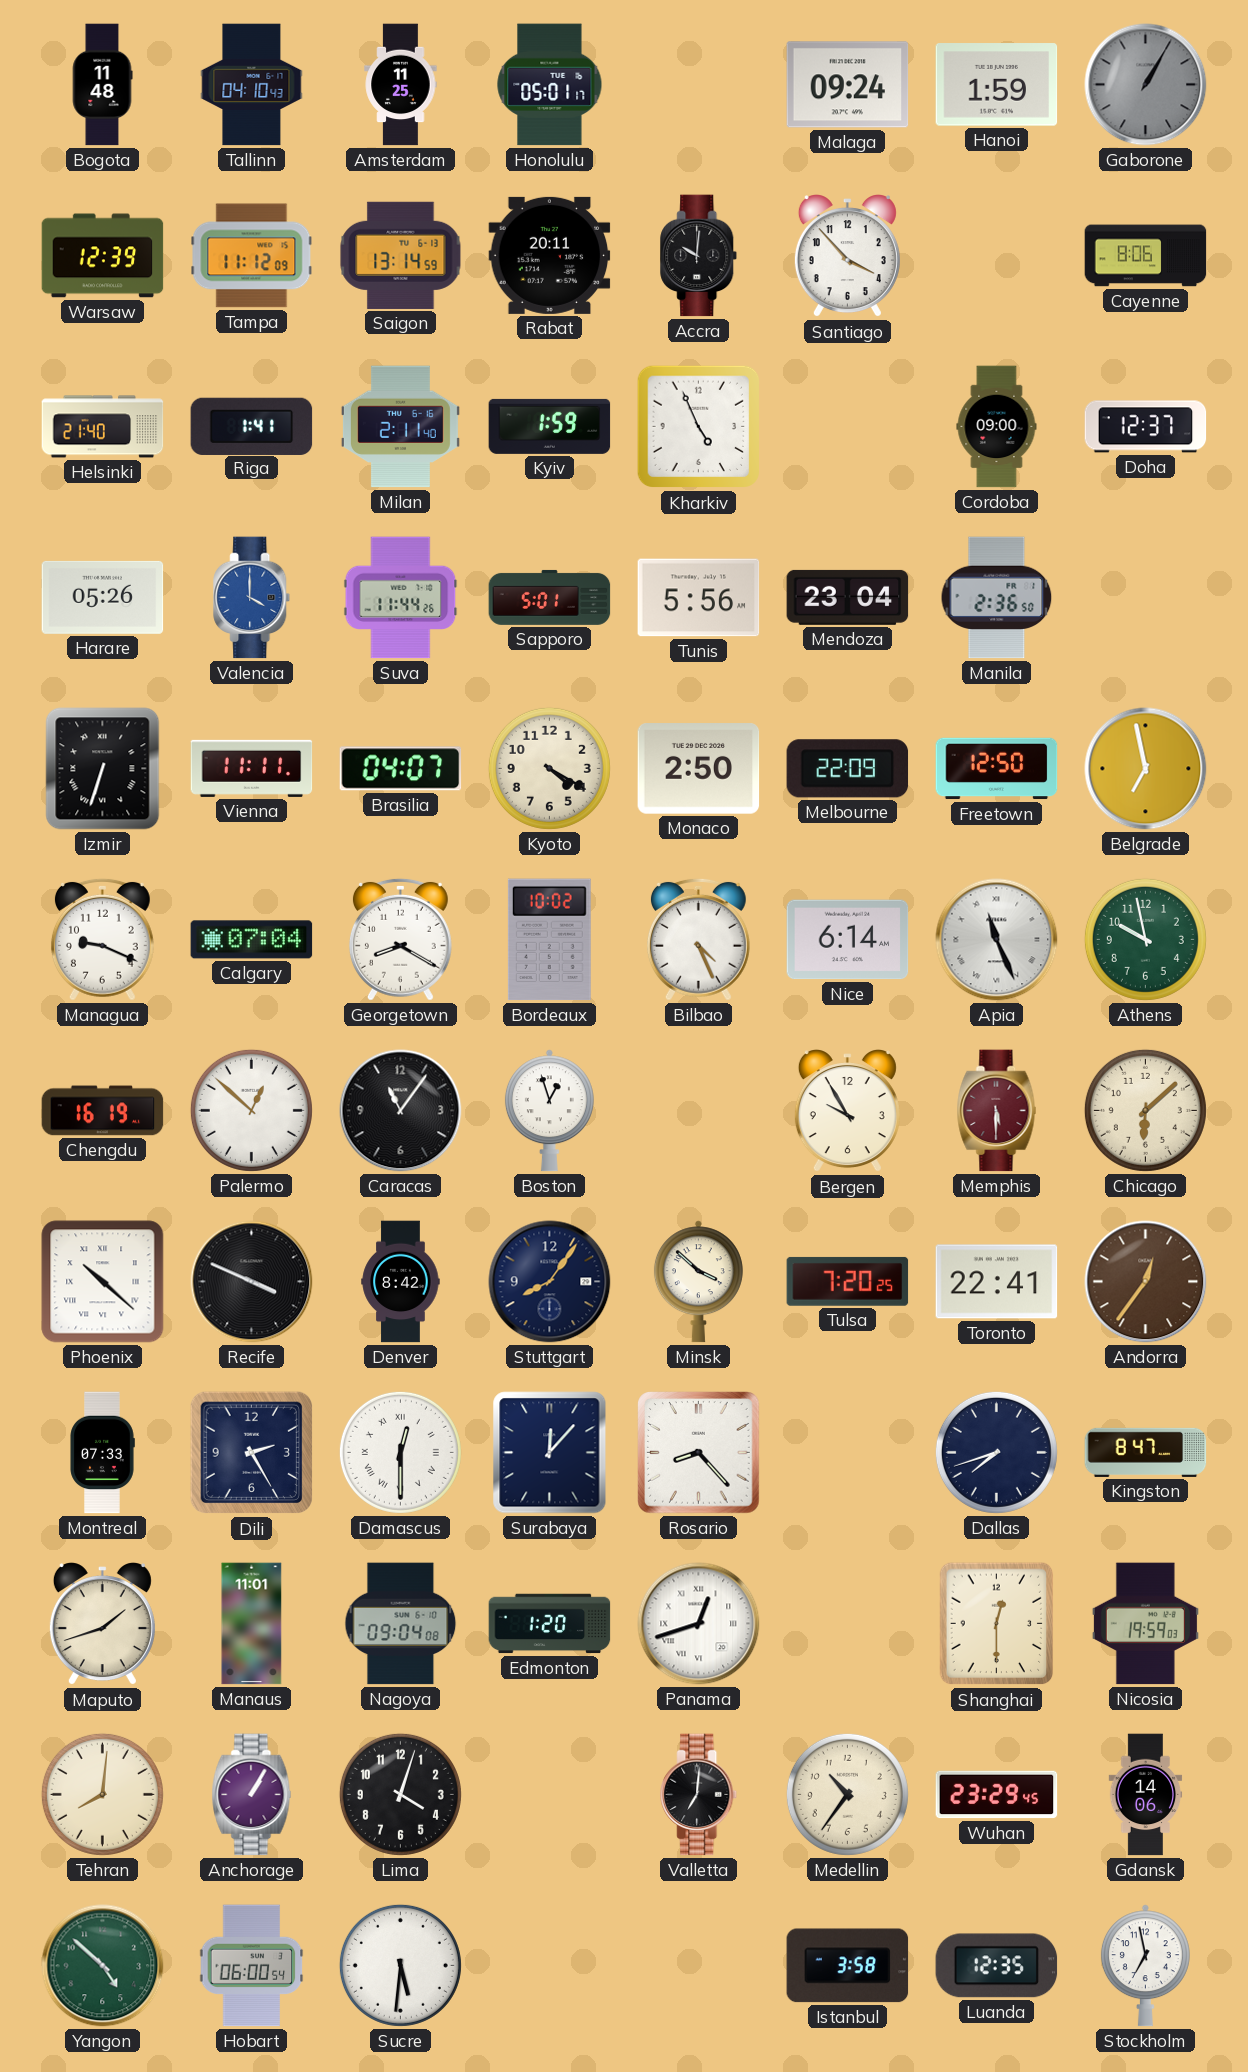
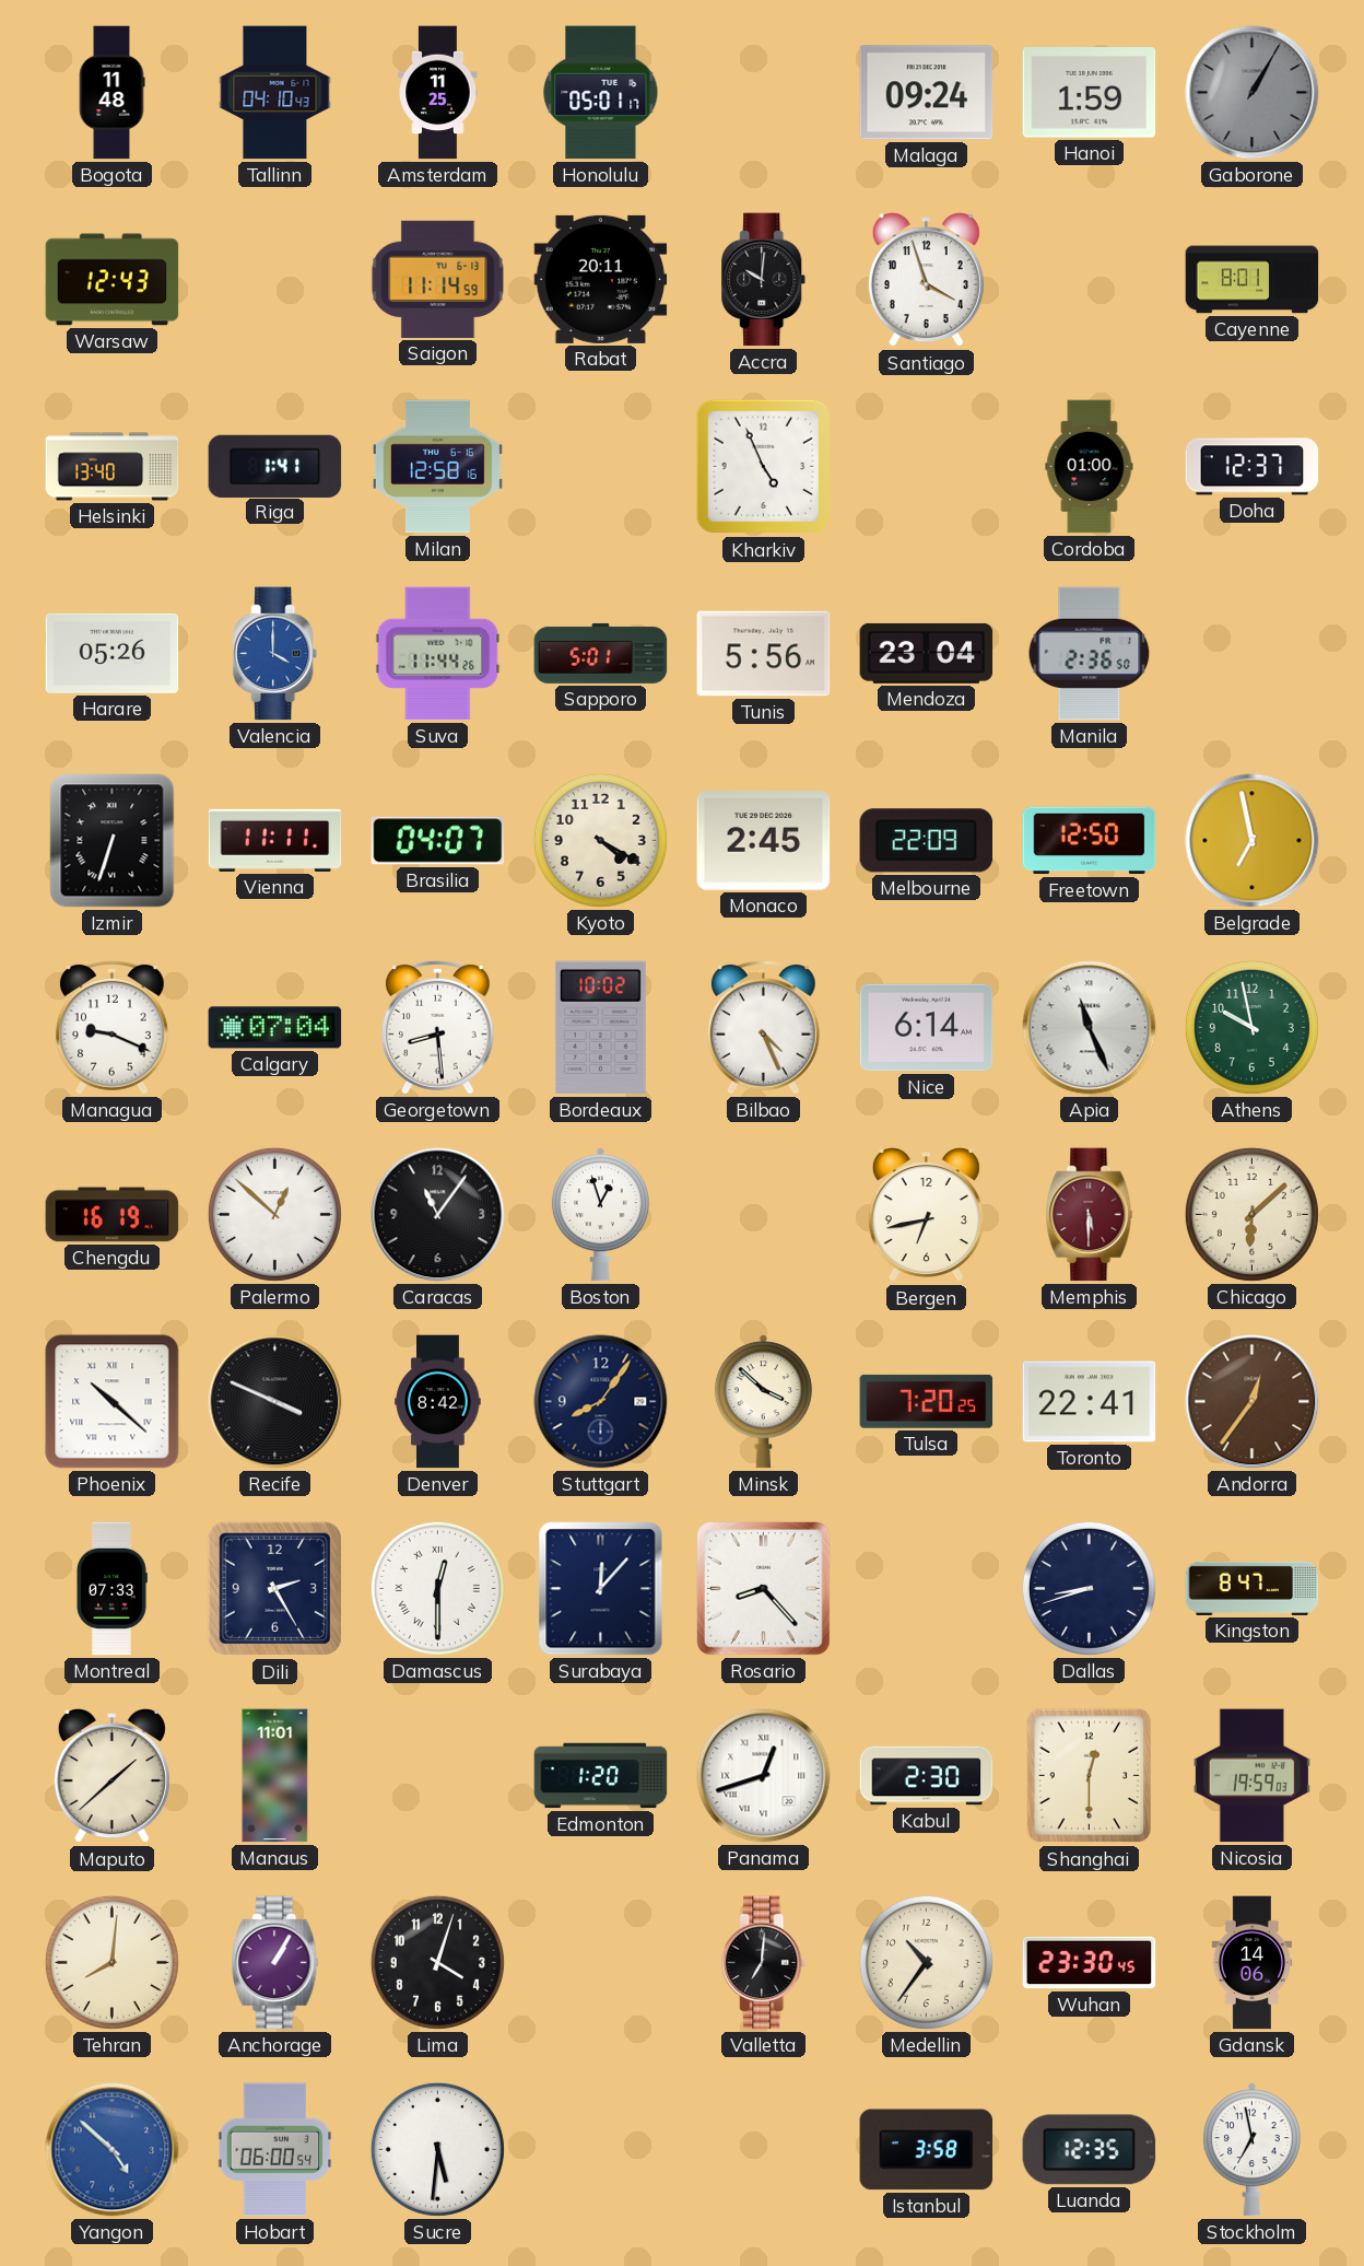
Warsaw: 12:39 -> 12:43 (113, 280)
Tampa: 11:12 -> none (252, 256)
Saigon: 13:14 -> 11:14 (438, 279)
Santiago: 3:53 -> 3:57 (926, 281)
Cayenne: 8:06 -> 8:01 (1253, 280)
Helsinki: 21:40 -> 13:40 (113, 467)
Milan: 2:11 -> 12:58 (437, 467)
Kyiv: 1:59 -> none (550, 426)
Cordoba: 09:00 -> 01:00 (1090, 467)
Monaco: 2:50 -> 2:45 (764, 841)
Georgetown: 8:20 -> 8:29 (437, 1027)
Bergen: 9:55 -> 6:43 (926, 1216)
Dallas: 7:42 -> 8:42 (1089, 1588)
Maputo: 1:42 -> 1:38 (111, 1777)
Nagoya: 09:04 -> none (401, 1624)
Kabul: none -> 2:30 (927, 1776)
Wuhan: 23:29 -> 23:30 (1090, 1963)
Yangon dial: green -> blue (113, 2150)
